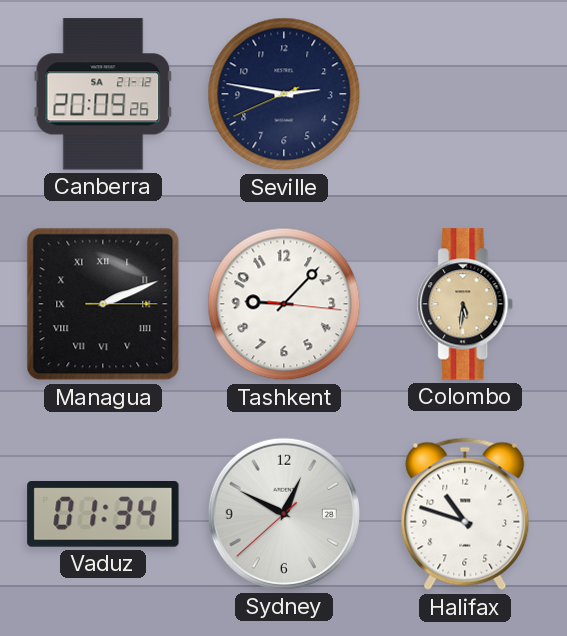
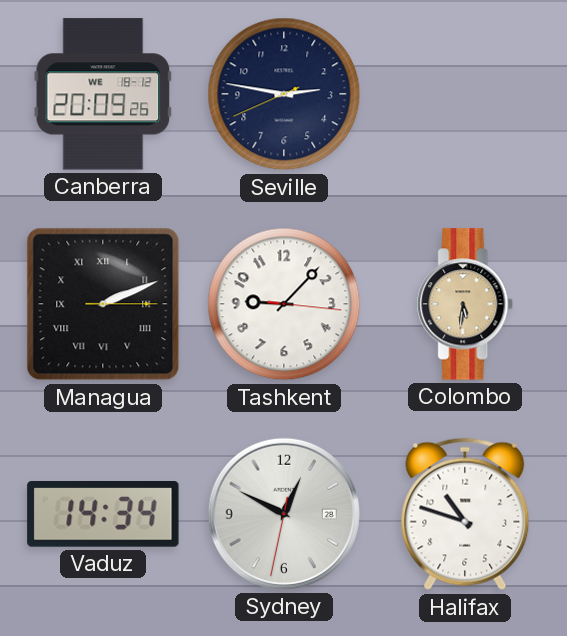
Canberra date: SA 21-12 -> WE 18-12 (103, 94)
Vaduz: 01:34 -> 14:34 (103, 515)
Sydney: 12:49:38 -> 12:49:32 (284, 514)
